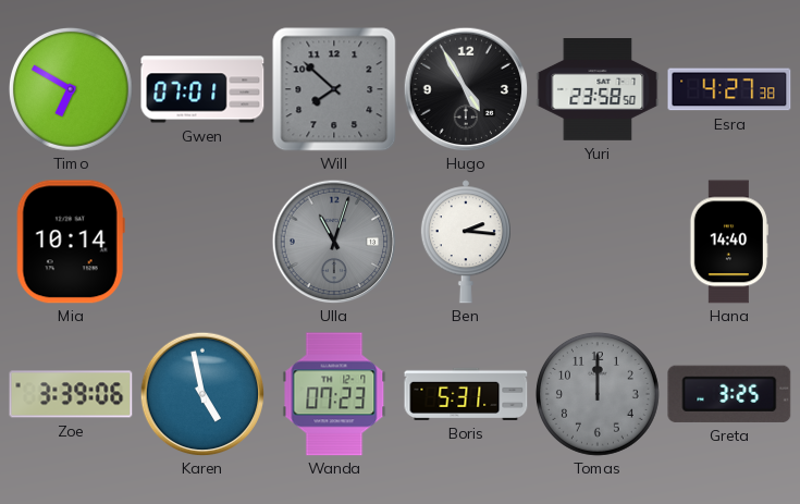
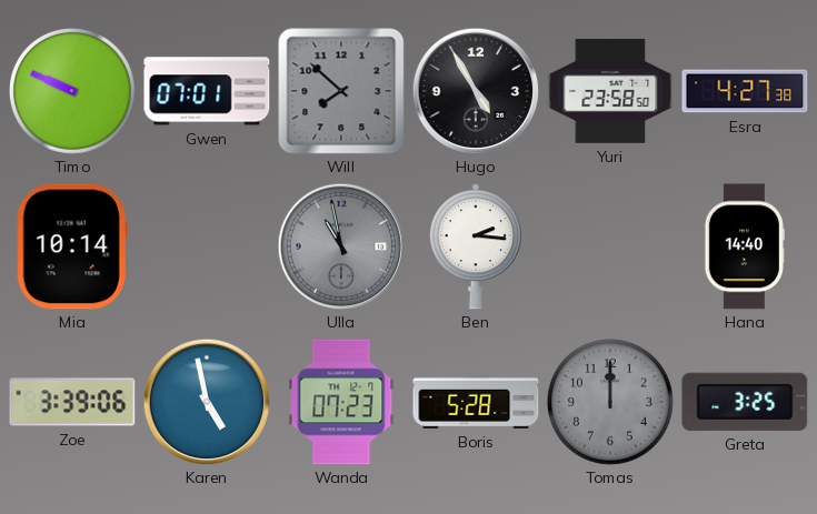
Timo: 6:50 -> 9:49 (72, 91)
Ulla: 11:03 -> 10:58 (341, 246)
Boris: 5:31 -> 5:28 (476, 402)
